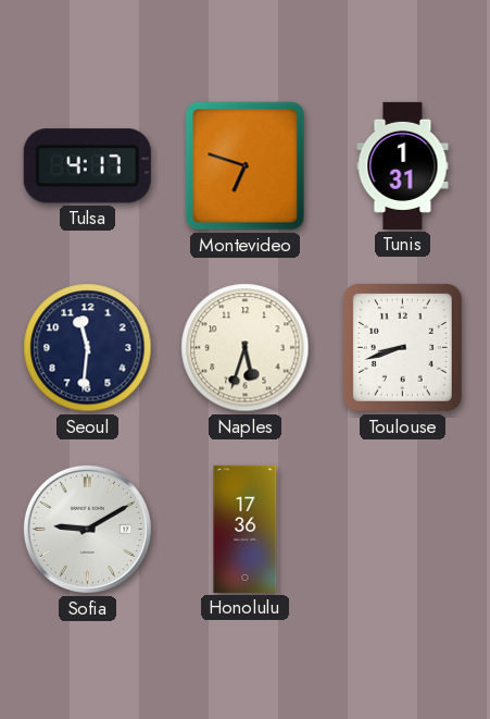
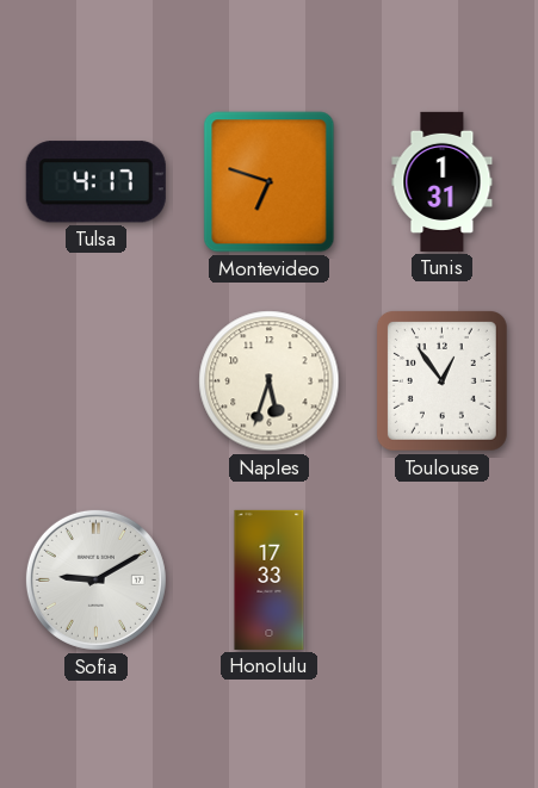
Seoul: 11:31 -> none (88, 348)
Toulouse: 8:42 -> 12:54 (441, 380)
Honolulu: 17:36 -> 17:33 (270, 579)
